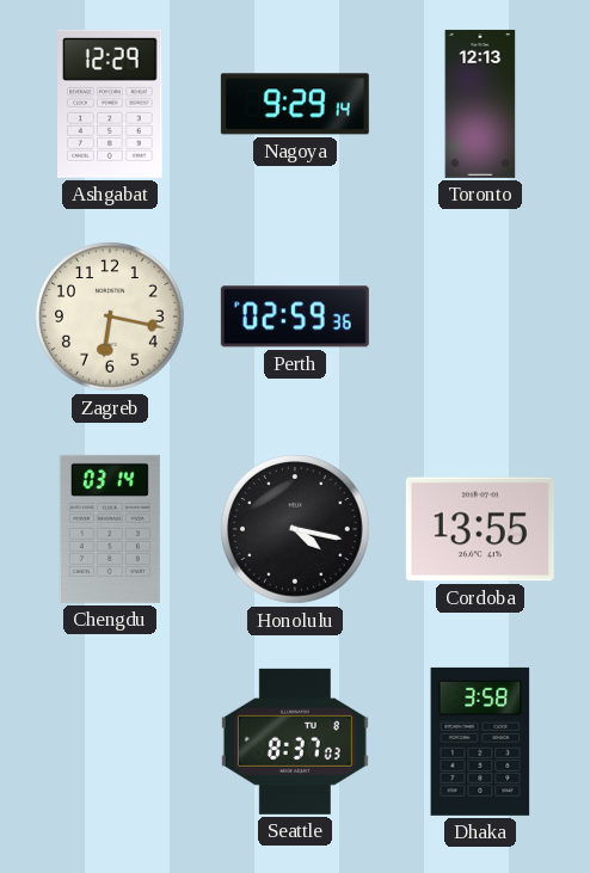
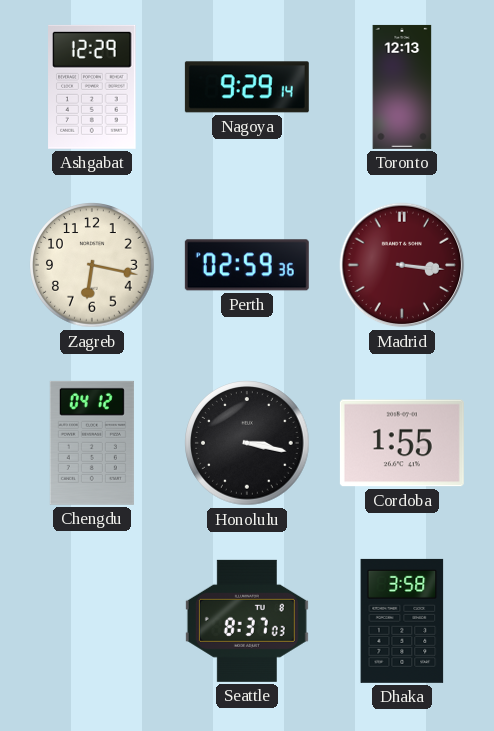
Madrid: none -> 3:16 (402, 265)
Chengdu: 03:14 -> 04:12 (92, 443)
Honolulu: 4:17 -> 3:17 (247, 443)
Cordoba: 13:55 -> 1:55 (402, 443)
